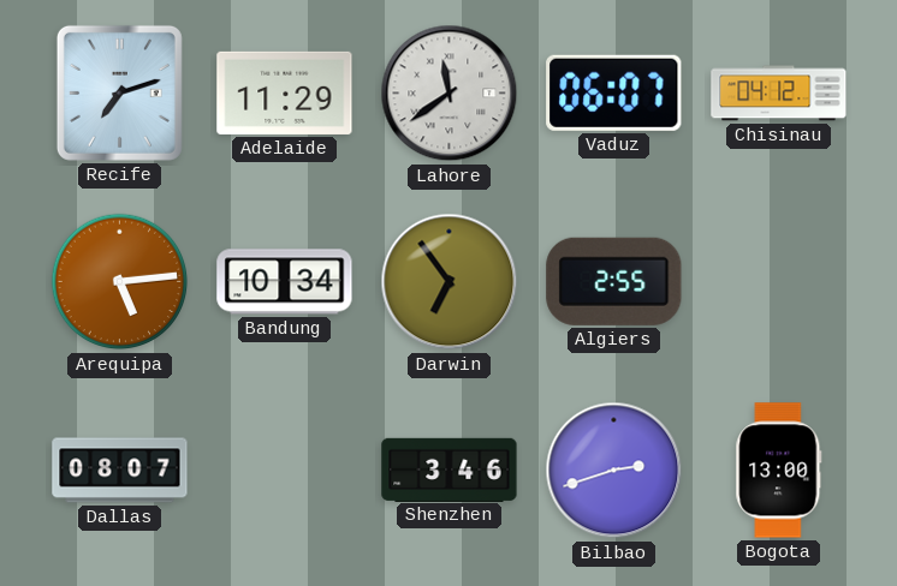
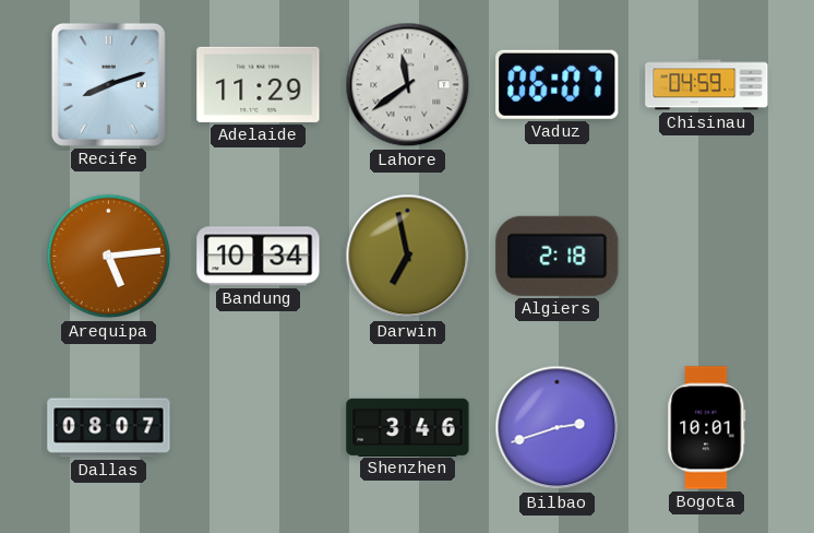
Recife: 7:12 -> 8:12 (108, 84)
Chisinau: 04:12 -> 04:59 (707, 85)
Darwin: 6:54 -> 6:58 (408, 257)
Algiers: 2:55 -> 2:18 (558, 256)
Bogota: 13:00 -> 10:01 (707, 428)
